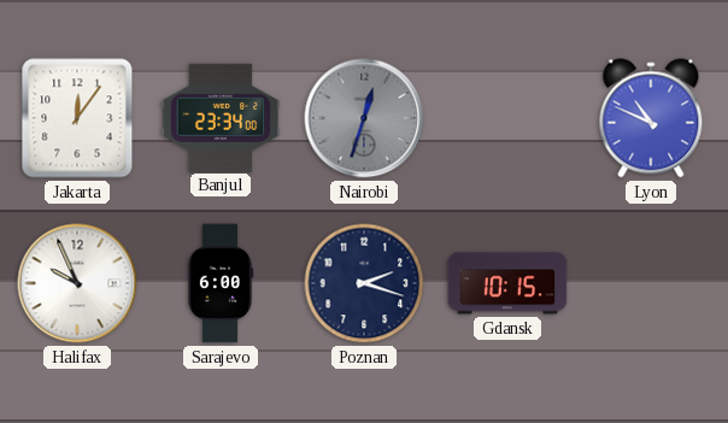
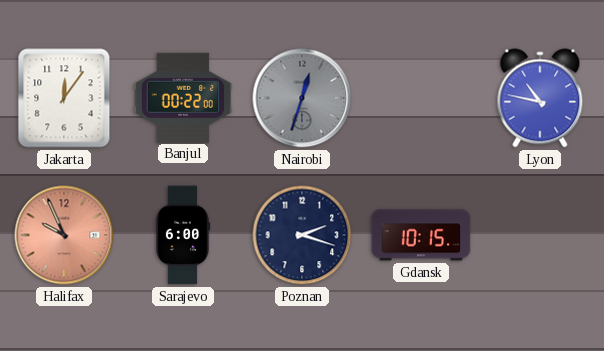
Banjul: 23:34 -> 00:22 (183, 97)
Lyon: 10:49 -> 10:47 (540, 98)
Halifax dial: white -> salmon (64, 235)
